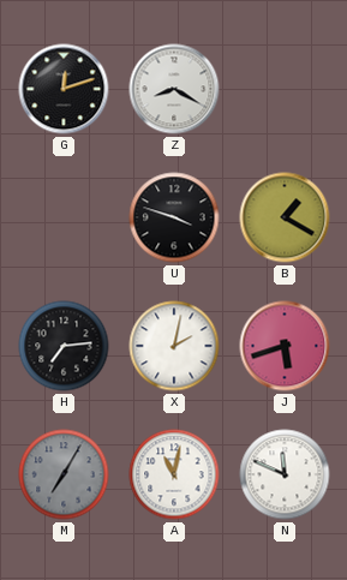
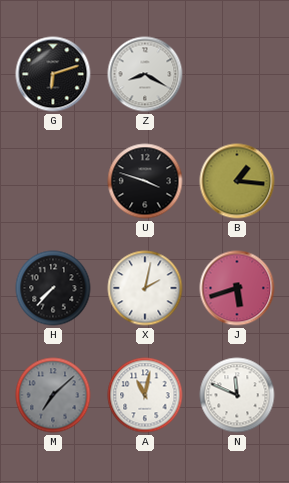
G: 12:12 -> 6:12 (53, 74)
B: 1:20 -> 1:16 (237, 181)
H: 7:14 -> 7:37 (53, 288)
M: 7:05 -> 7:08 (53, 395)
